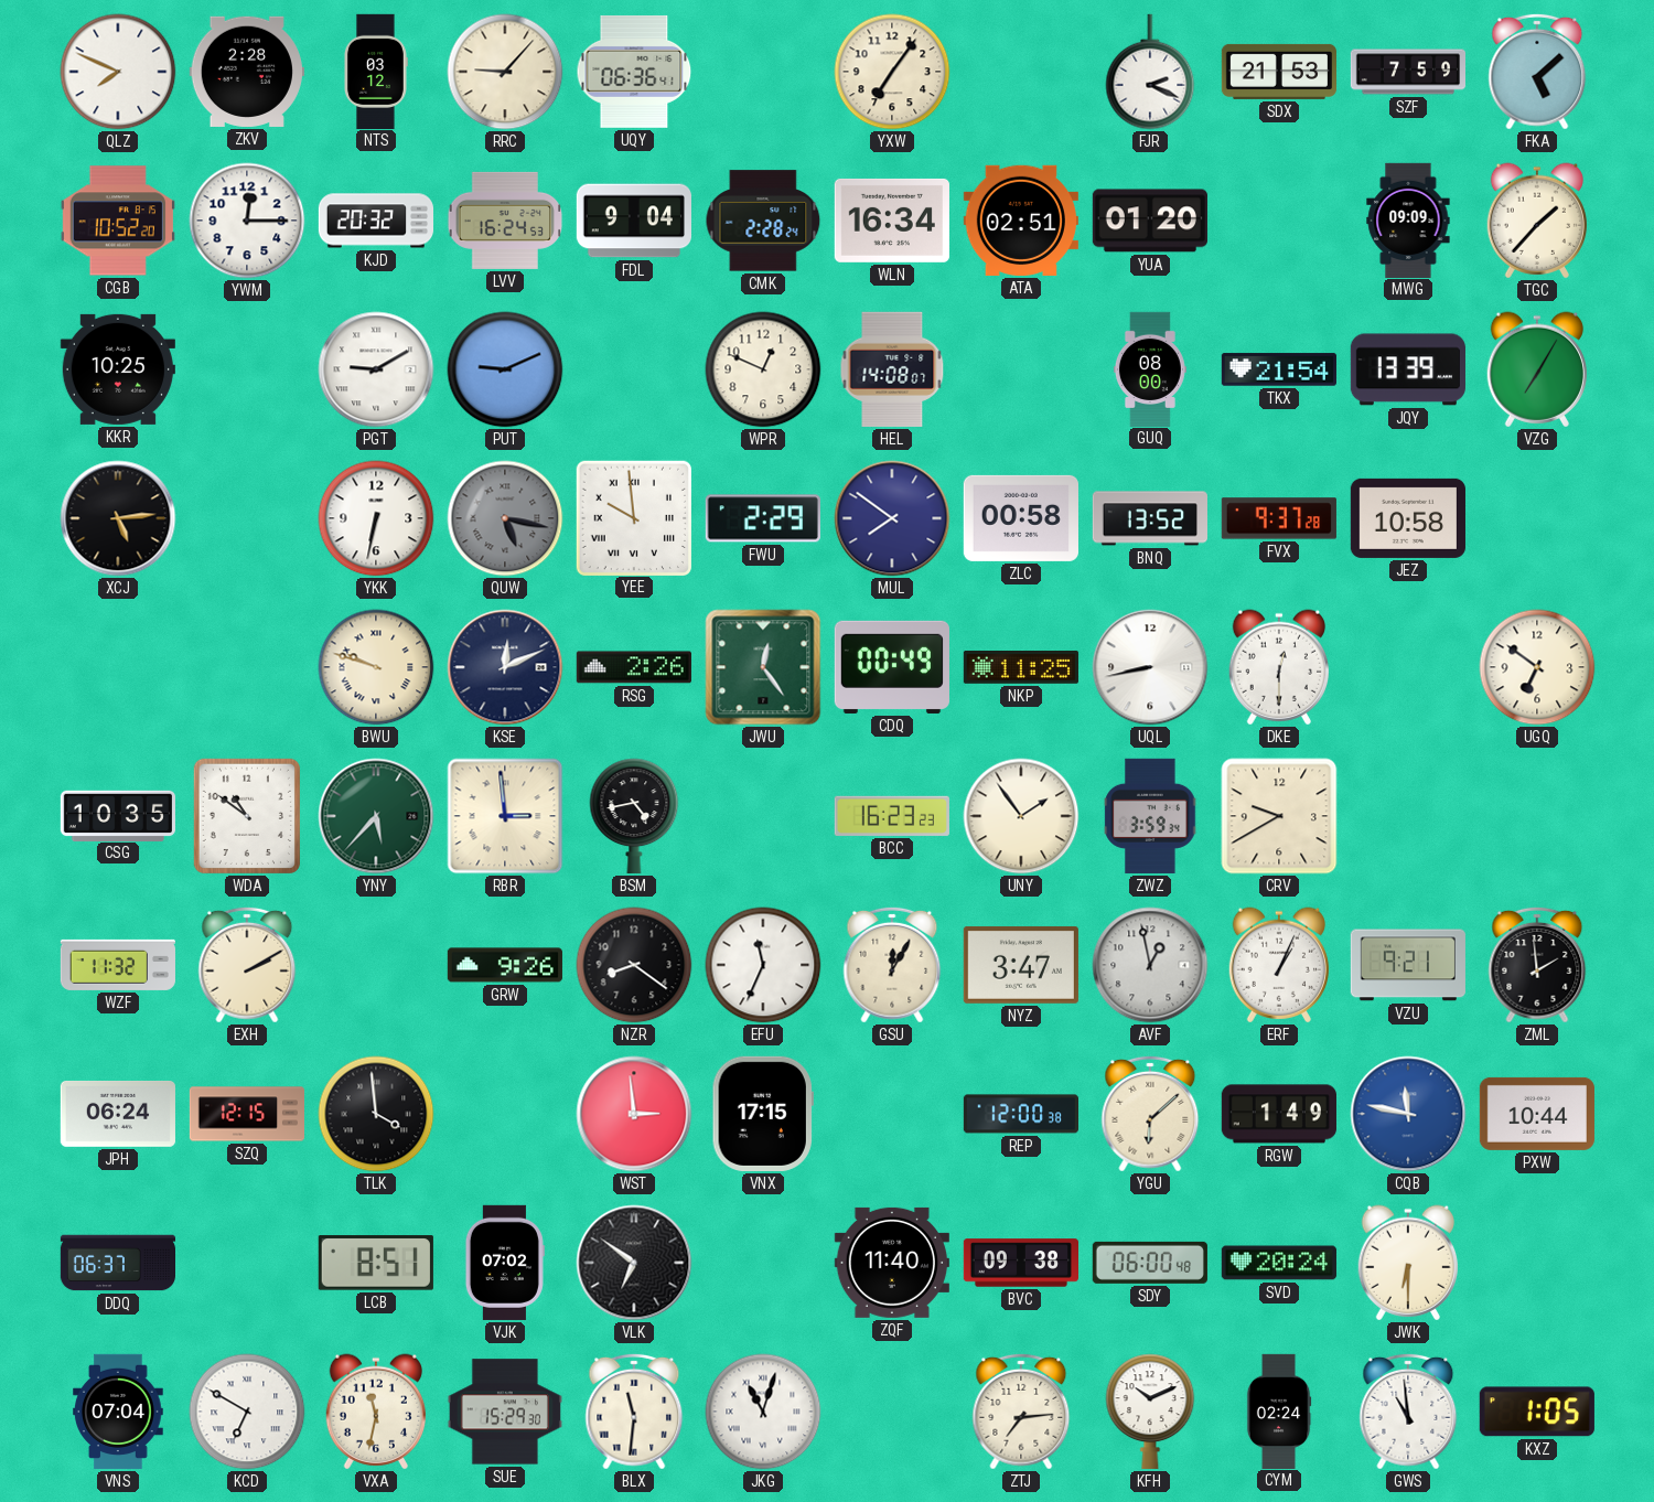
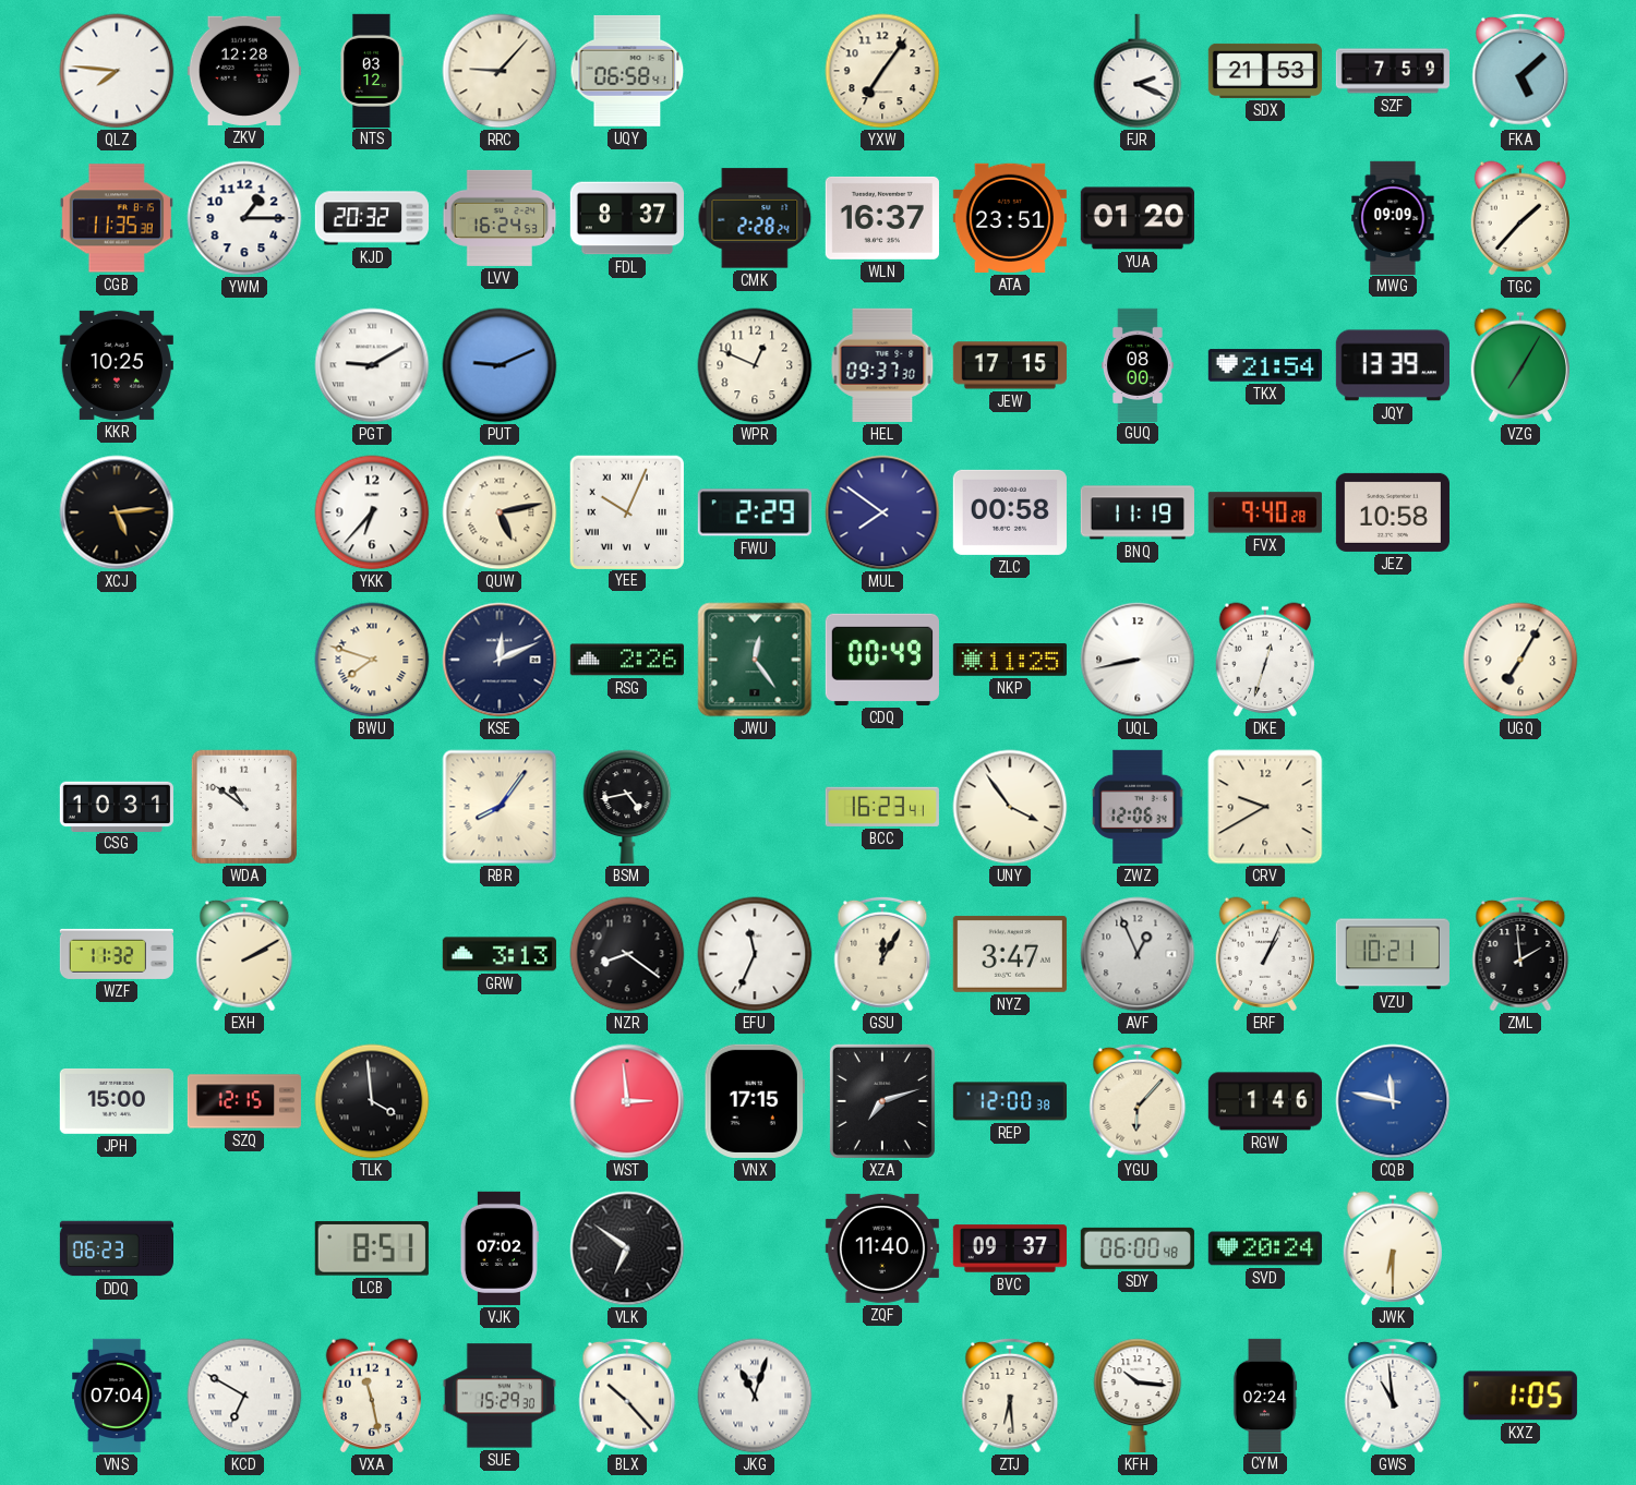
QLZ: 7:49 -> 7:46 (117, 71)
ZKV: 2:28 -> 12:28 (244, 71)
UQY: 06:36 -> 06:58 (627, 71)
CGB: 10:52 -> 11:35 (117, 218)
YWM: 12:15 -> 1:15 (244, 218)
FDL: 9:04 -> 8:37 (627, 218)
WLN: 16:34 -> 16:37 (882, 218)
ATA: 02:51 -> 23:51 (1010, 218)
HEL: 14:08 -> 09:37 (882, 365)
JEW: none -> 17:15 (1010, 365)
YKK: 6:32 -> 6:37 (372, 512)
QUW: 5:17 -> 5:13 (500, 512)
QUW dial: grey -> cream (500, 512)
YEE: 9:59 -> 10:04 (626, 511)
BNQ: 13:52 -> 11:19 (1138, 512)
FVX: 9:37 -> 9:40 (1265, 512)
BWU: 9:48 -> 7:48 (372, 660)
DKE: 12:30 -> 12:33 (1264, 660)
UGQ: 6:51 -> 7:05 (1520, 660)
CSG: 10:35 -> 10:31 (117, 806)
YNY: 5:37 -> none (376, 816)
RBR: 2:59 -> 8:06 (500, 807)
BCC: 16:23:23 -> 16:23:41 (882, 807)
UNY: 1:54 -> 3:54 (1010, 807)
ZWZ: 3:59 -> 12:06 (1138, 807)
GRW: 9:26 -> 3:13 (500, 954)
AVF: 12:58 -> 12:56 (1138, 954)
VZU: 9:21 -> 10:21 (1393, 954)
JPH: 06:24 -> 15:00 (117, 1101)
XZA: none -> 7:12 (882, 1101)
YGU: 6:08 -> 6:07 (1138, 1101)
RGW: 1:49 -> 1:46 (1265, 1101)
PXW: 10:44 -> none (1537, 1114)
DDQ: 06:37 -> 06:23 (116, 1248)
BVC: 09:38 -> 09:37 (1009, 1248)
VXA: 11:32 -> 11:28 (371, 1396)
BLX: 11:31 -> 10:23 (627, 1396)
ZTJ: 7:14 -> 6:29 (1010, 1396)
KFH: 10:11 -> 10:16 (1138, 1396)
